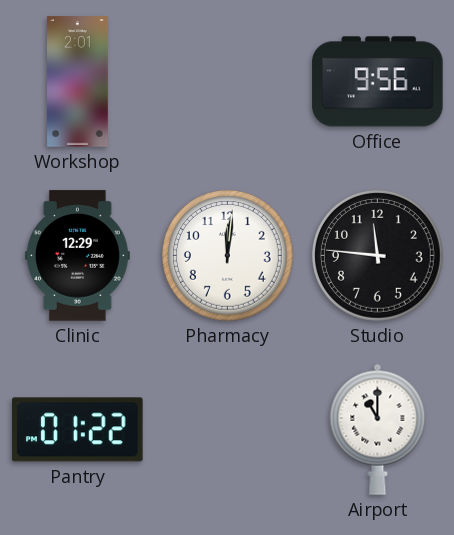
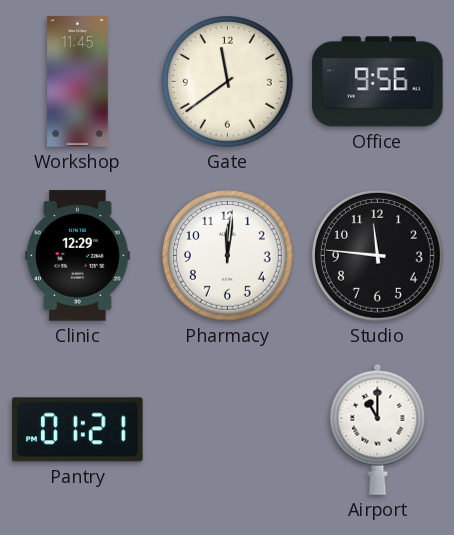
Workshop: 2:01 -> 11:45 (78, 82)
Gate: none -> 11:39 (228, 82)
Pantry: 01:22 -> 01:21 (78, 430)
